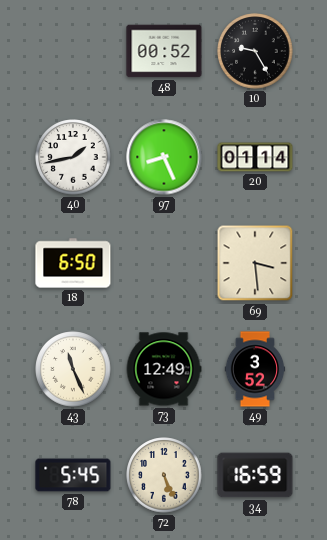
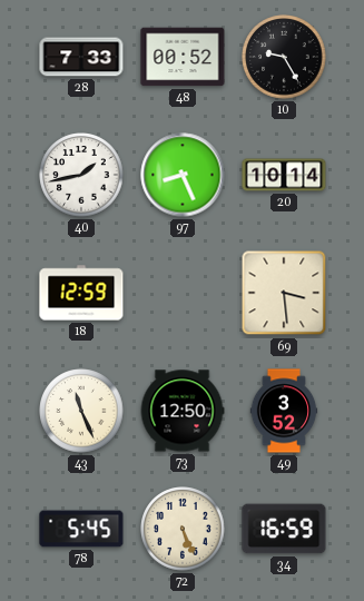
28: none -> 7:33 (81, 57)
20: 01:14 -> 10:14 (284, 175)
18: 6:50 -> 12:59 (81, 293)
73: 12:49 -> 12:50 (183, 411)
